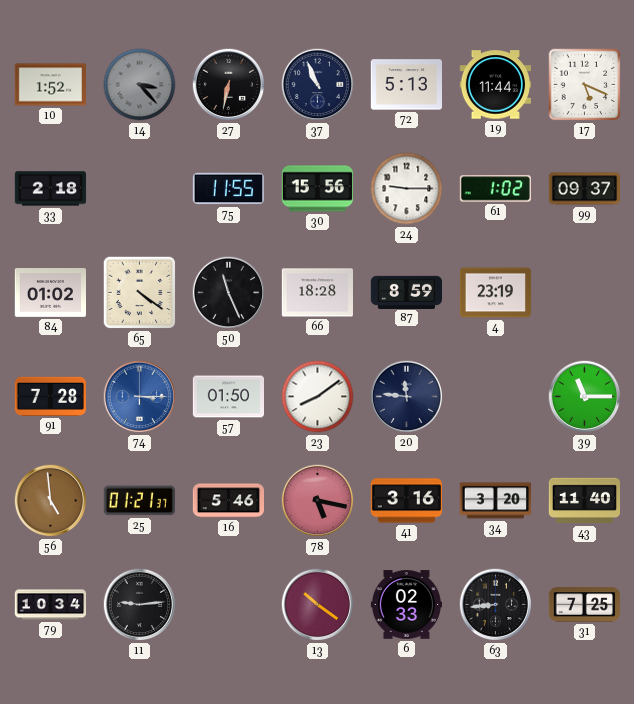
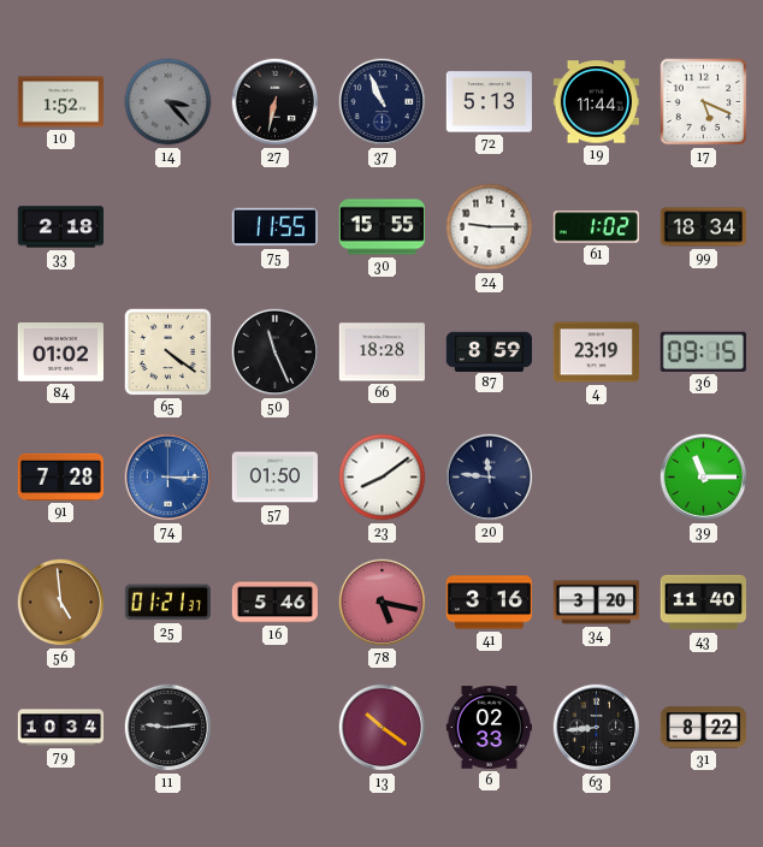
30: 15:56 -> 15:55 (381, 227)
99: 09:37 -> 18:34 (704, 227)
36: none -> 09:15 (703, 351)
31: 7:25 -> 8:22 (704, 728)
